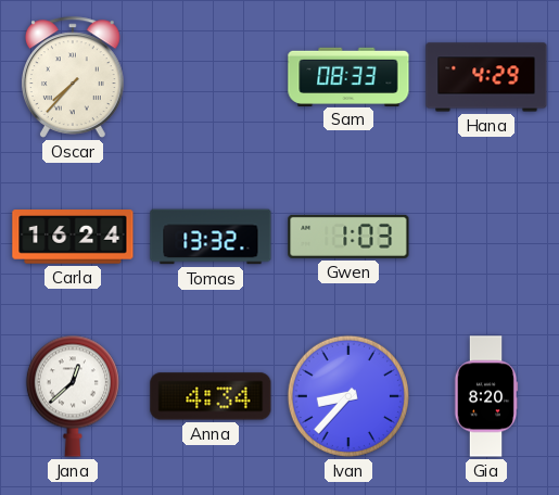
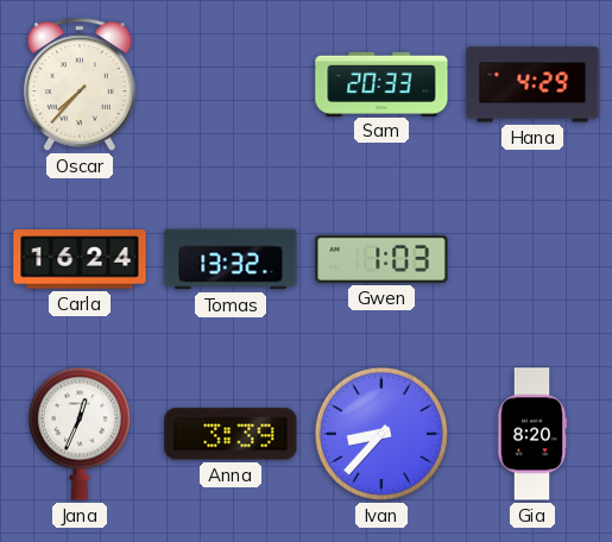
Sam: 08:33 -> 20:33 (381, 83)
Jana: 12:38 -> 12:34 (80, 434)
Anna: 4:34 -> 3:39 (231, 434)
